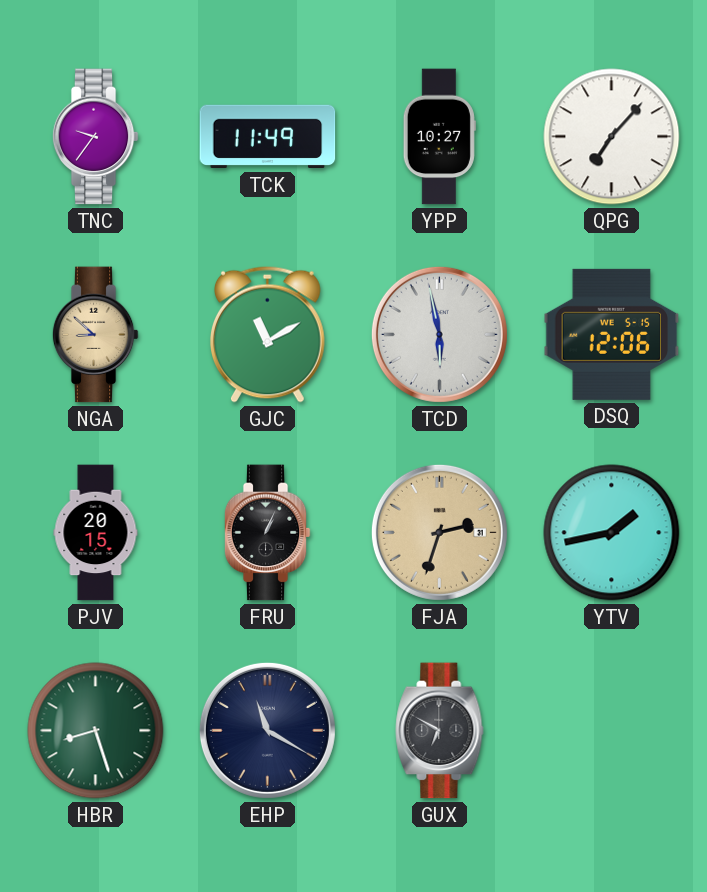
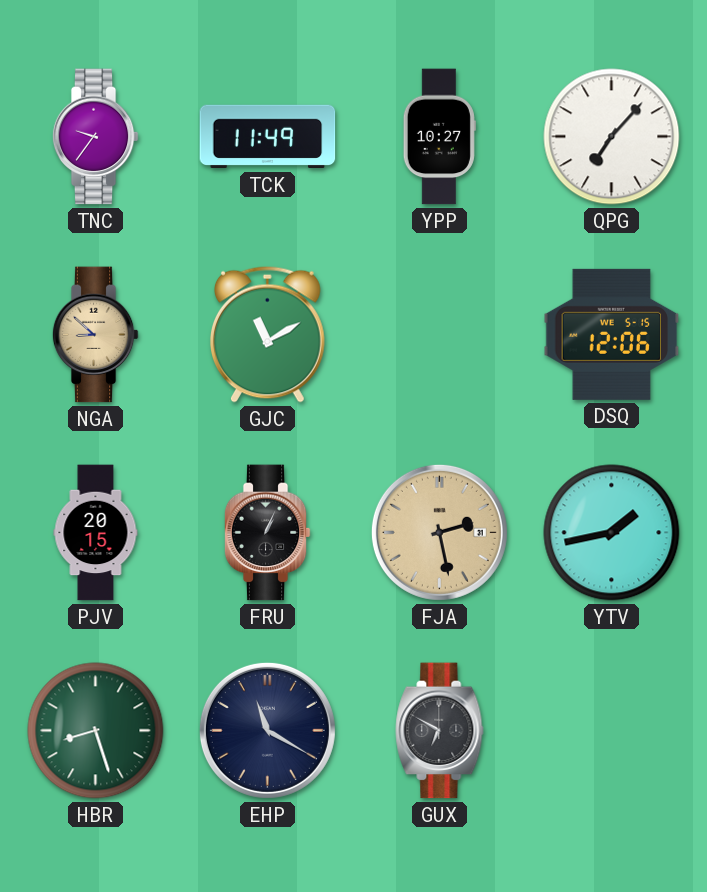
TCD: 5:58 -> none (439, 334)
FJA: 2:33 -> 2:28 (439, 532)
